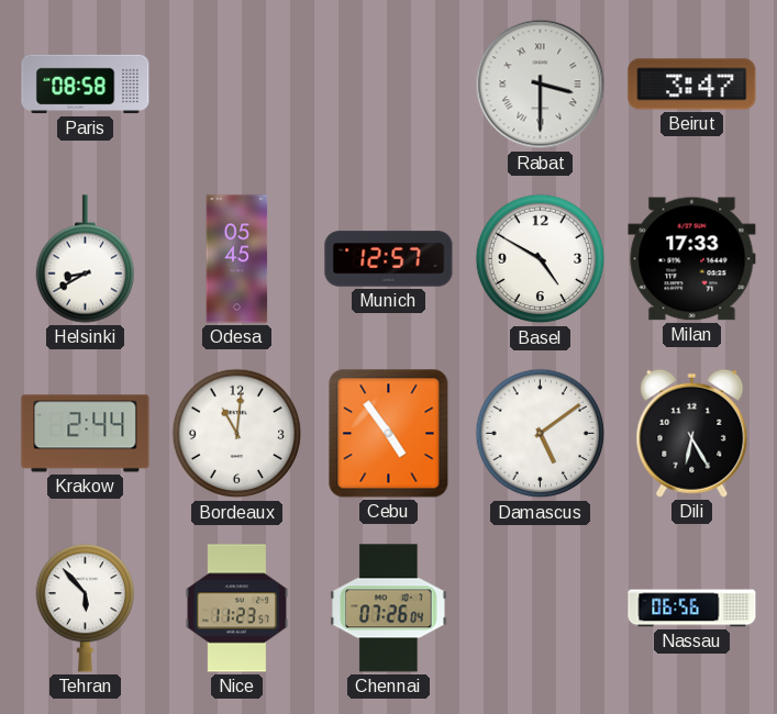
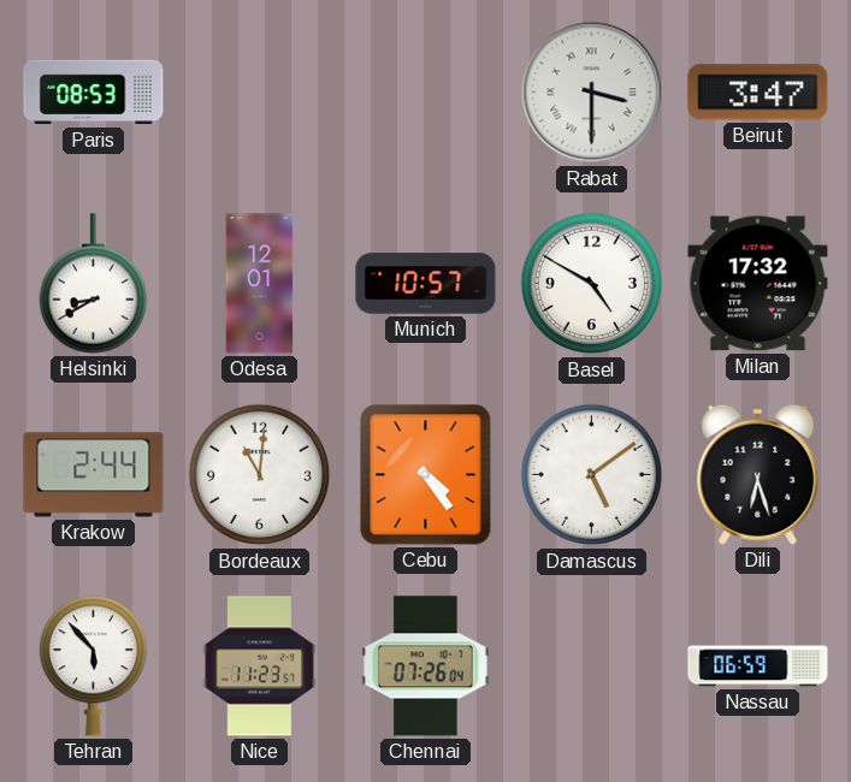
Paris: 08:58 -> 08:53 (94, 93)
Odesa: 05:45 -> 12:01 (260, 284)
Munich: 12:57 -> 10:57 (426, 284)
Milan: 17:33 -> 17:32 (758, 284)
Cebu: 4:54 -> 4:24 (426, 475)
Dili: 6:25 -> 6:27 (758, 474)
Nassau: 06:56 -> 06:59 (758, 667)
